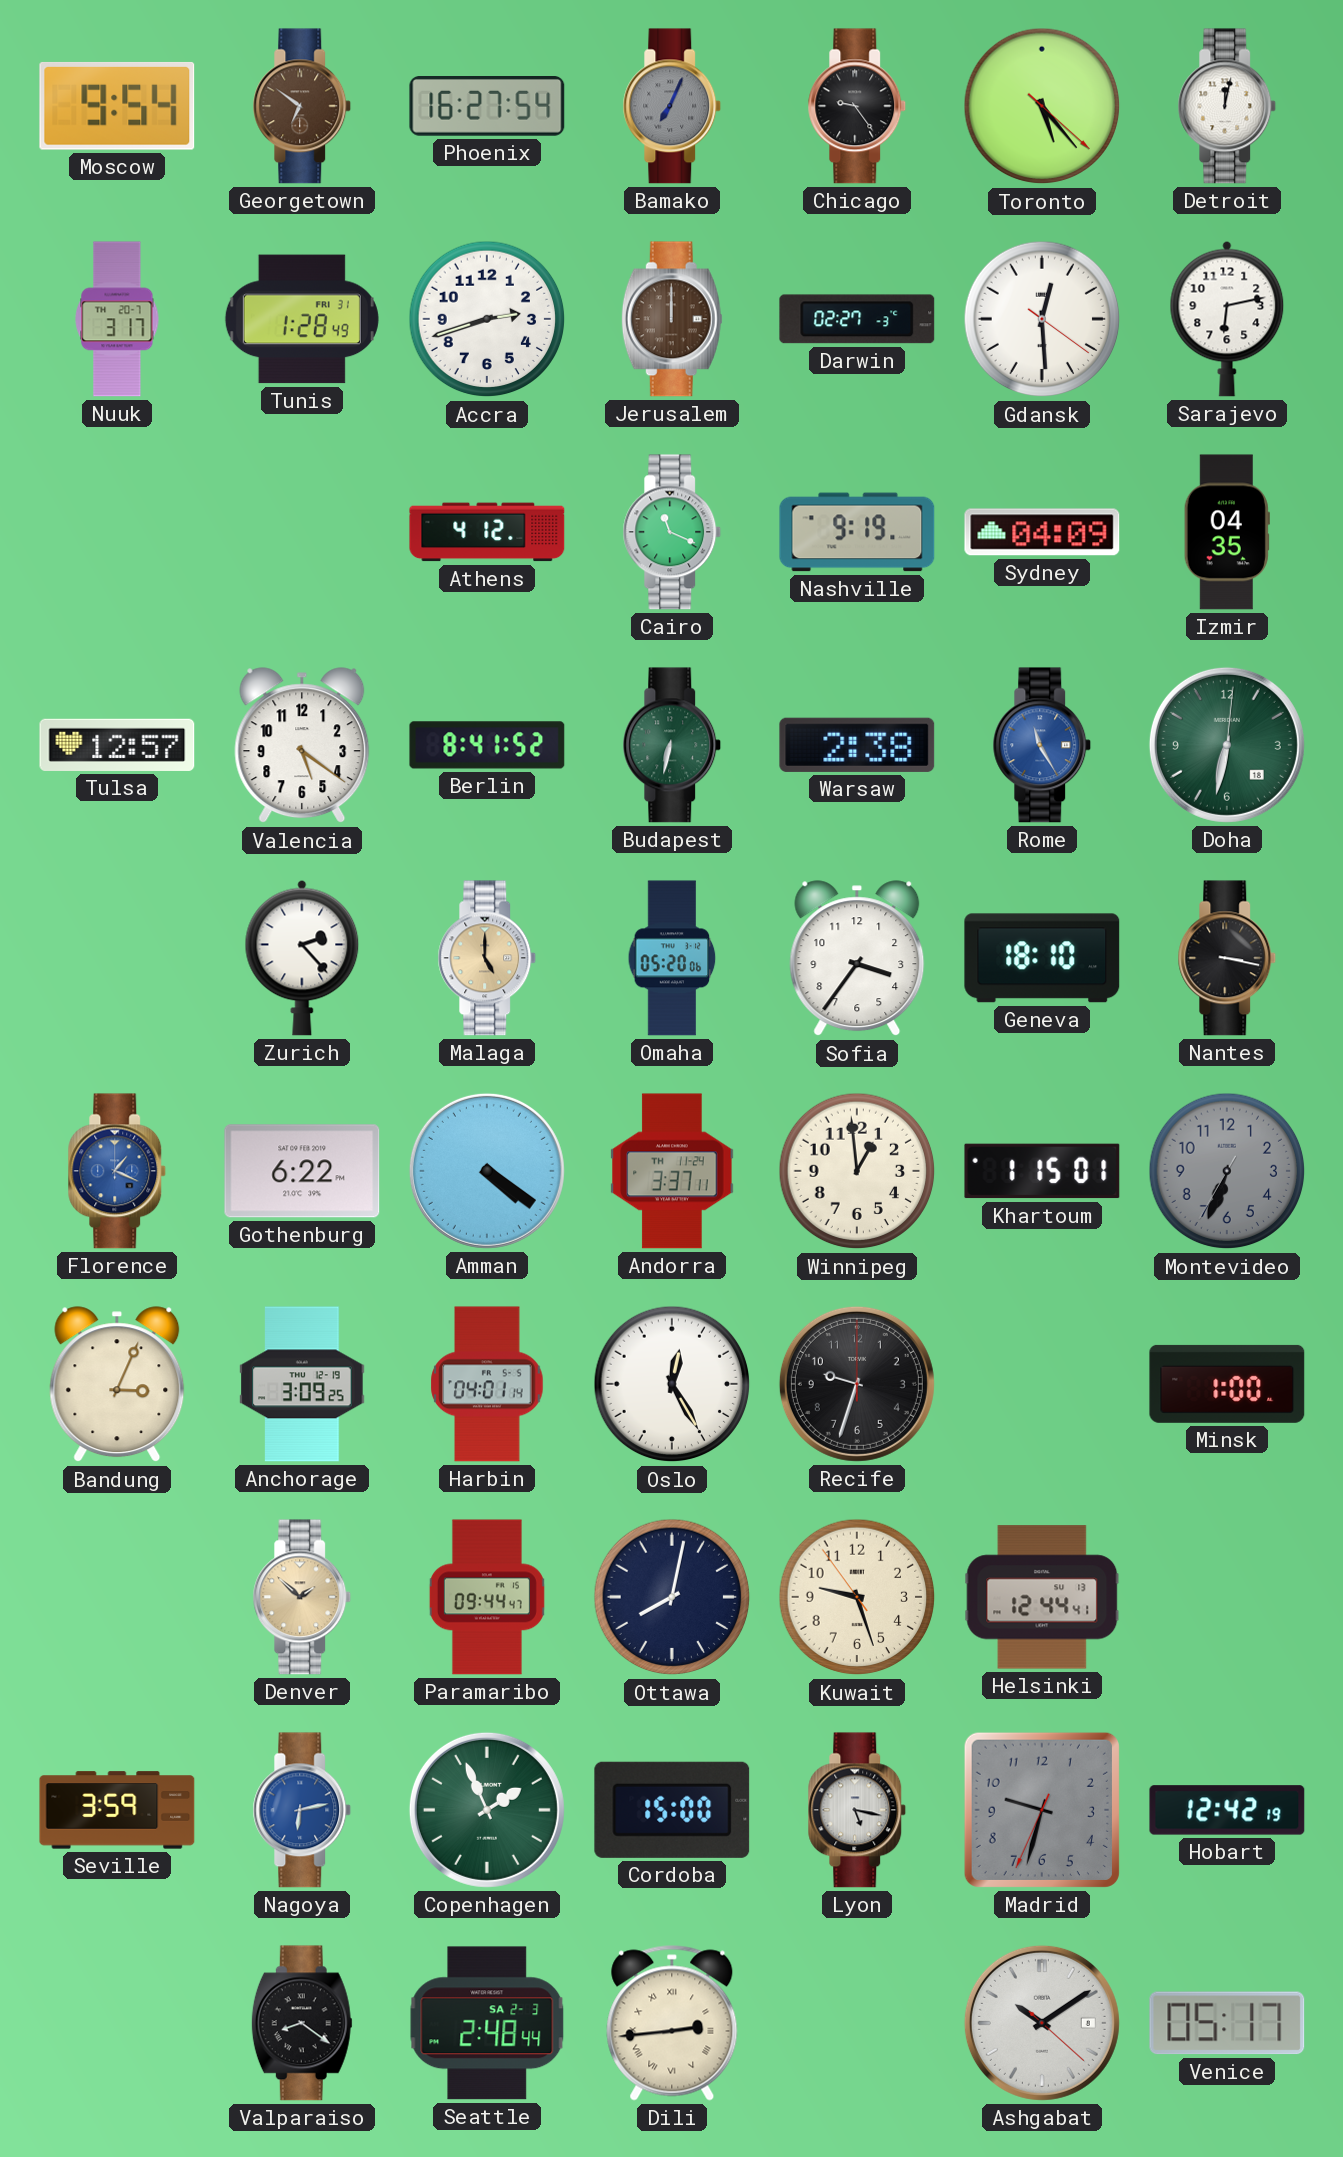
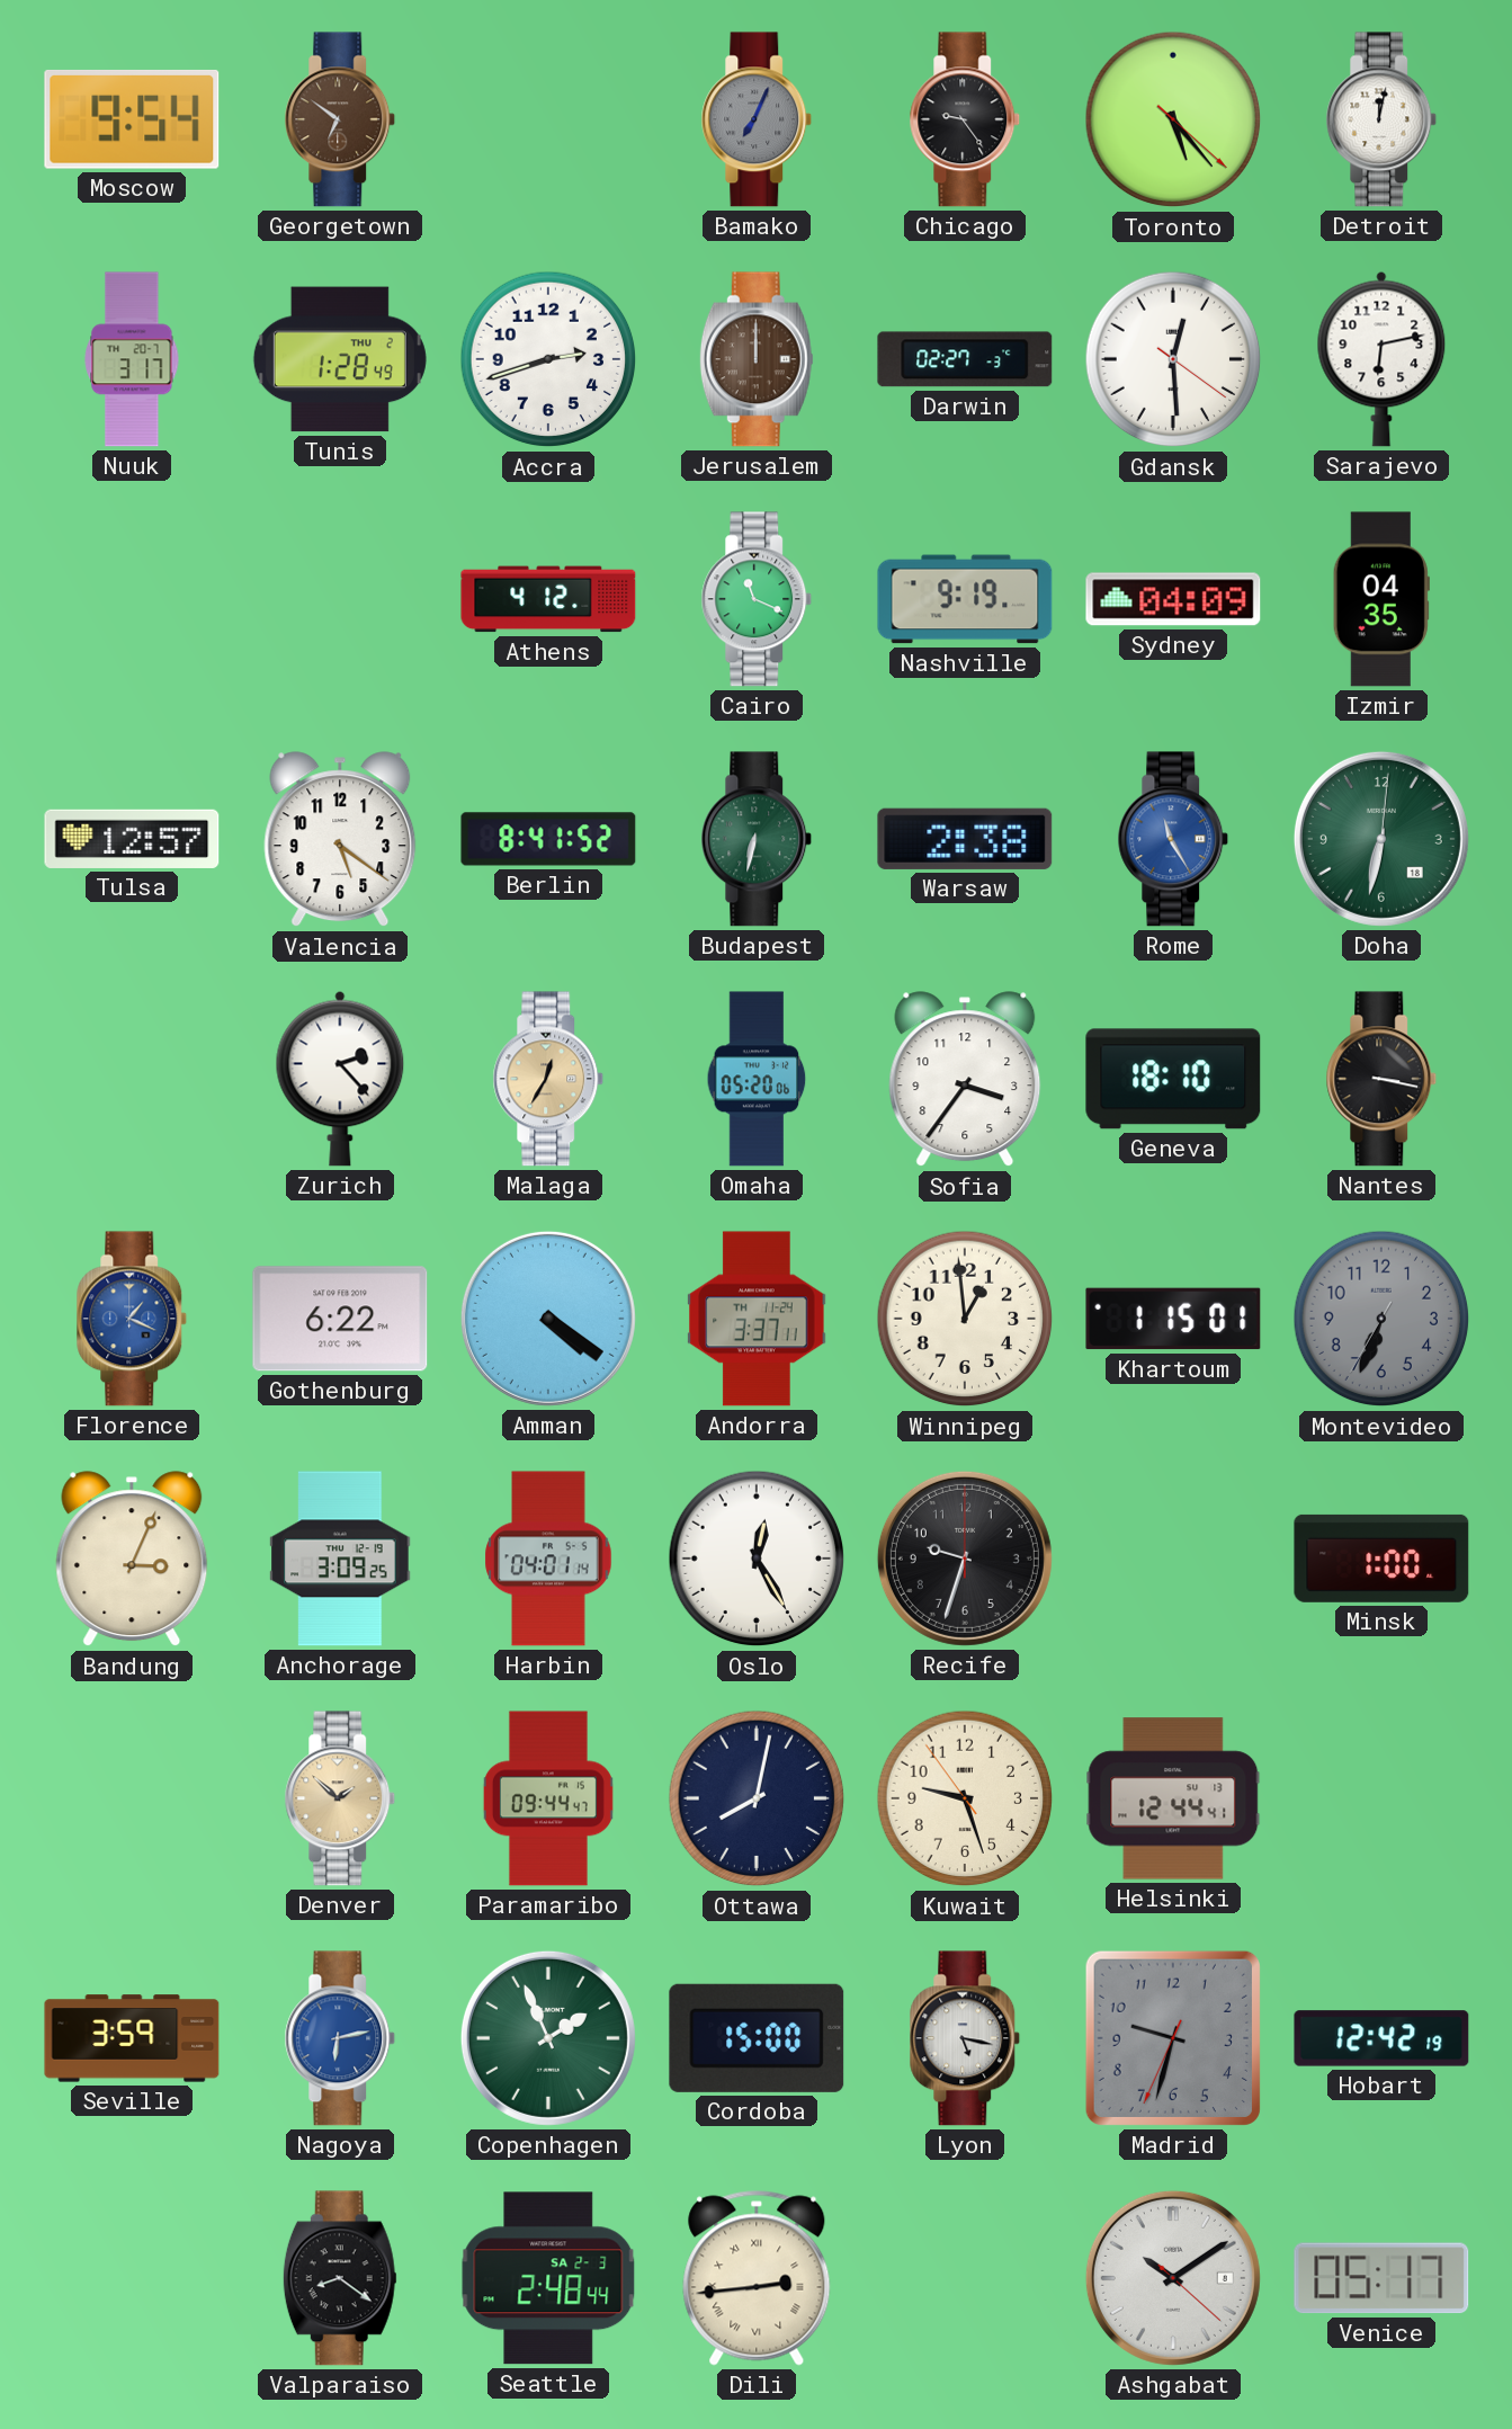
Phoenix: 16:27 -> none (487, 107)
Tunis date: FRI 31 -> THU 2 (340, 359)
Malaga: 5:00 -> 12:35 (548, 1079)
